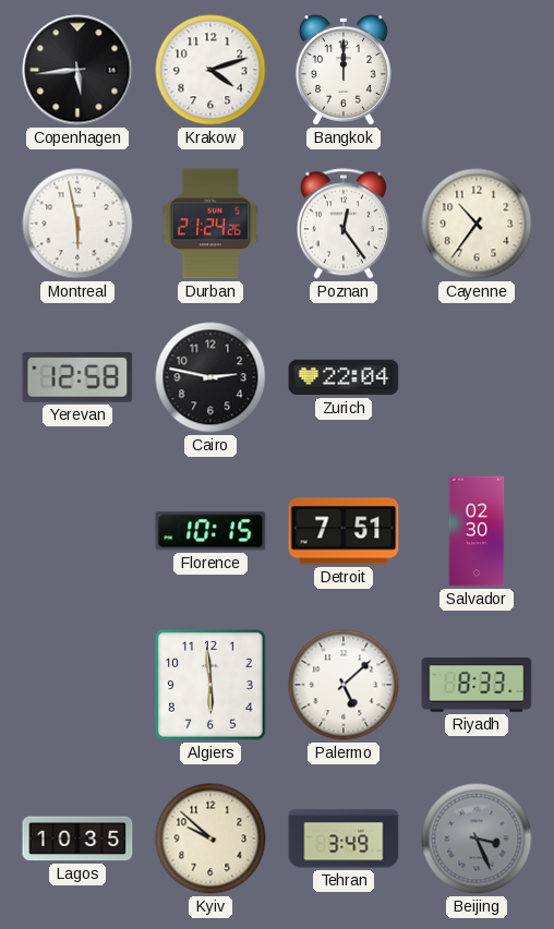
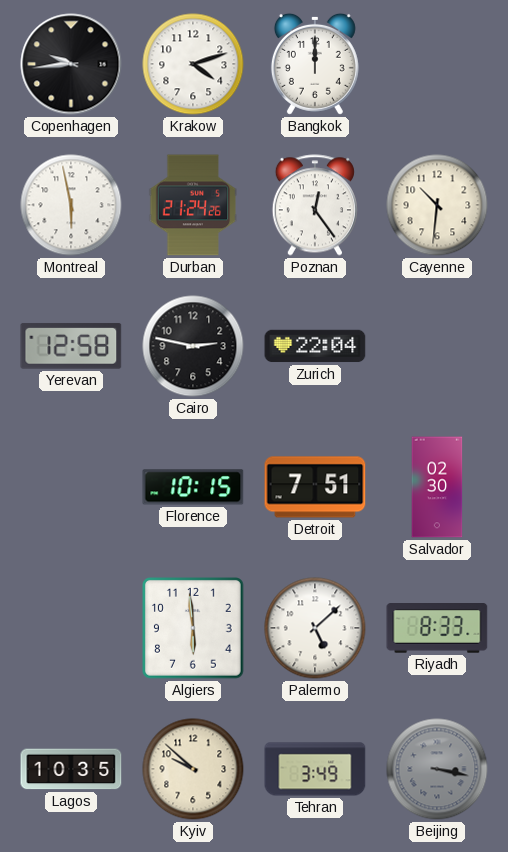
Copenhagen: 5:44 -> 9:44 (71, 64)
Cayenne: 10:36 -> 10:31 (437, 205)
Beijing: 3:26 -> 3:17 (437, 769)
